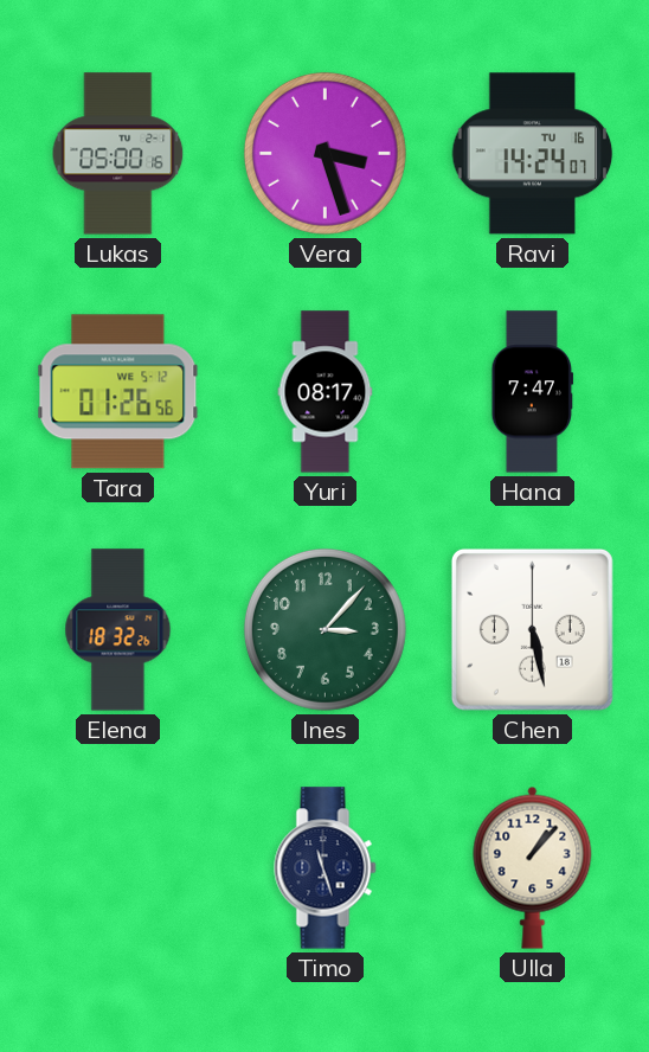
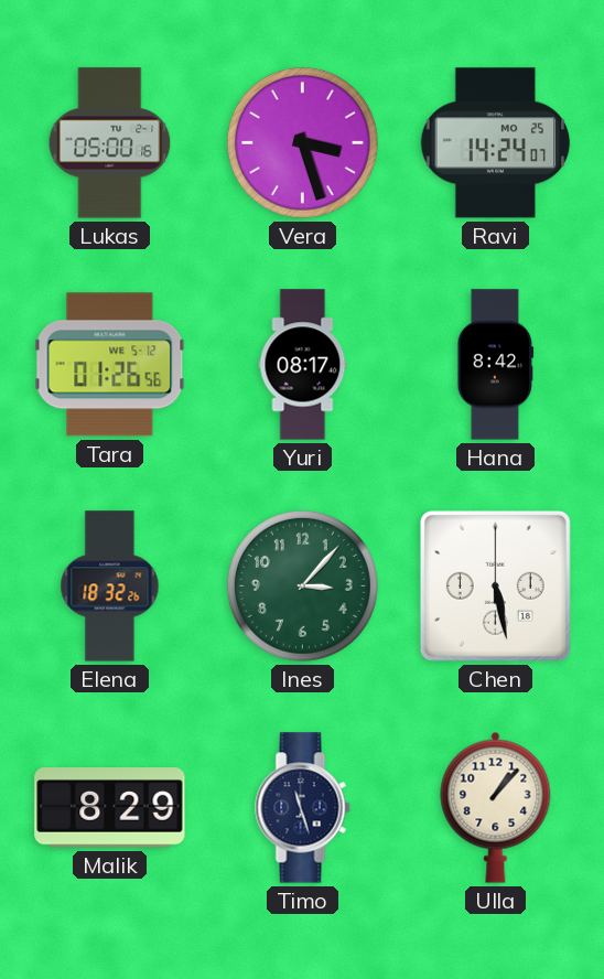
Ravi date: TU 16 -> MO 25 (496, 143)
Hana: 7:47 -> 8:42 (496, 365)
Malik: none -> 8:29 (110, 808)
